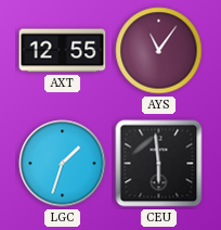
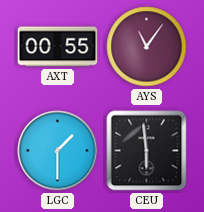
AXT: 12:55 -> 00:55 (58, 47)
LGC: 1:33 -> 1:30 (58, 151)
